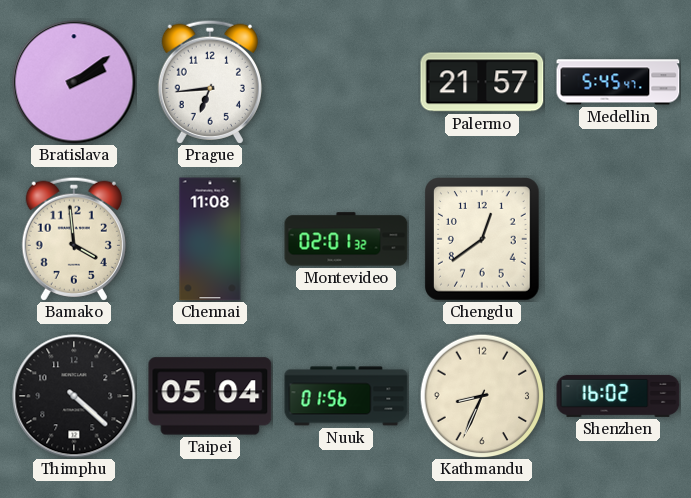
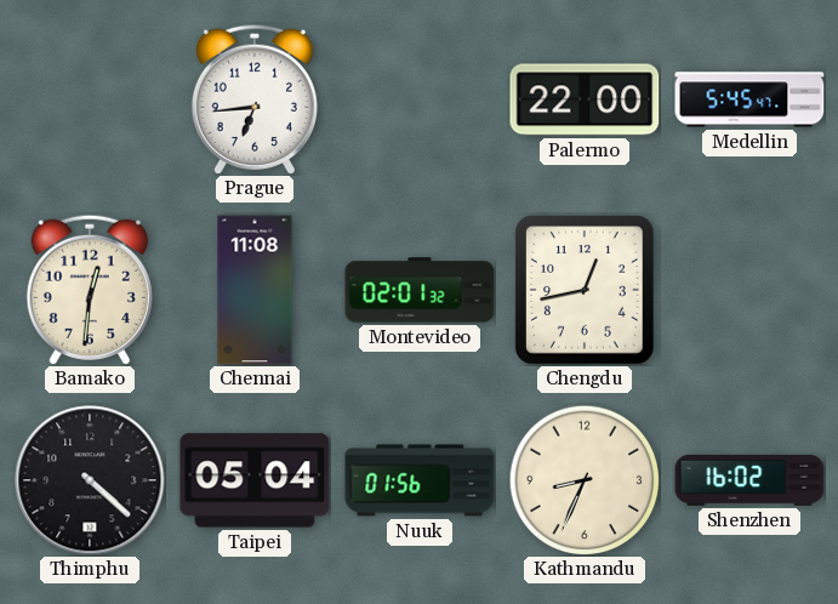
Bratislava: 2:09 -> none (74, 82)
Palermo: 21:57 -> 22:00 (585, 99)
Bamako: 3:59 -> 12:31 (90, 290)
Chengdu: 12:39 -> 12:43 (586, 291)
